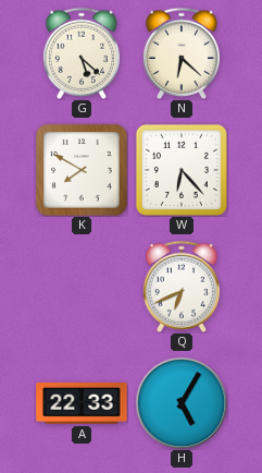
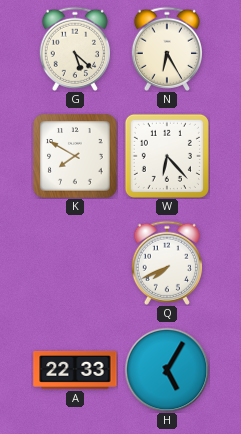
N: 6:22 -> 6:25 (166, 49)
Q: 6:41 -> 7:41 (166, 263)
